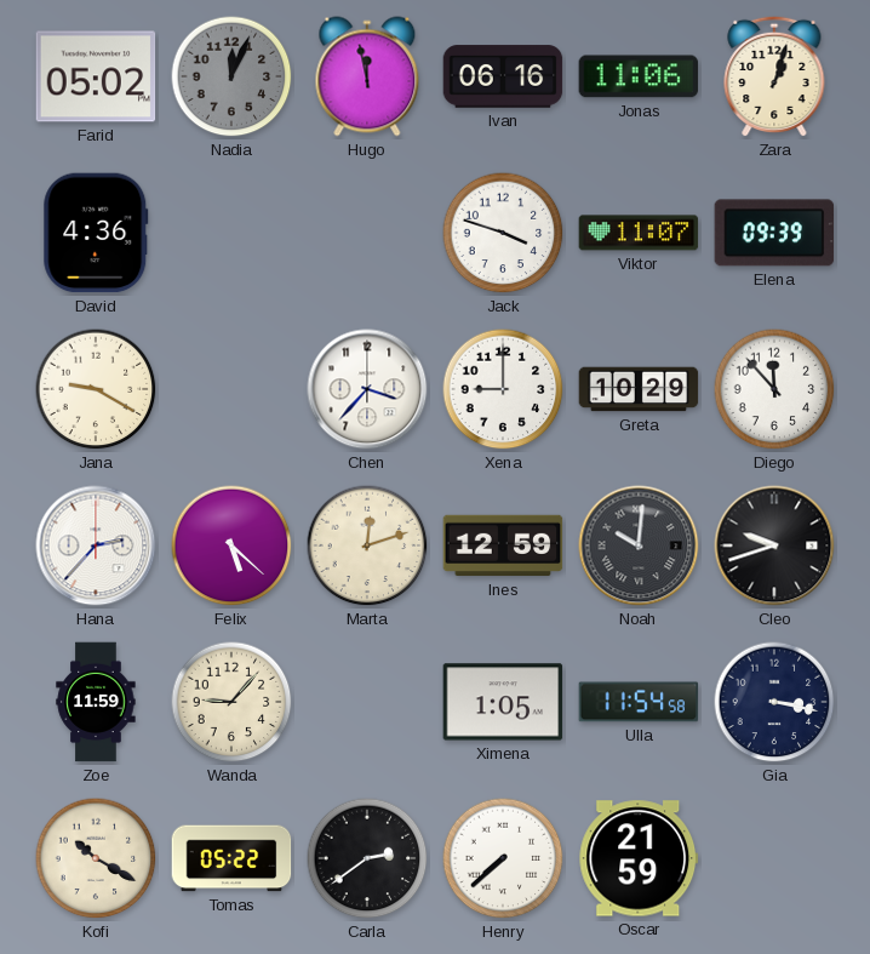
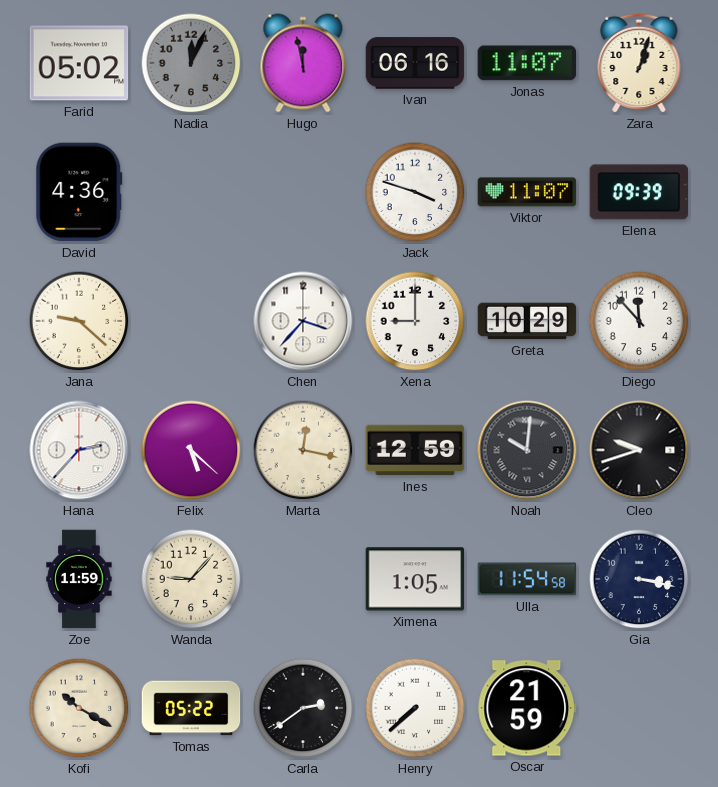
Jonas: 11:06 -> 11:07 (527, 63)
Jana: 9:20 -> 9:22 (79, 321)
Marta: 12:12 -> 12:17 (303, 450)
